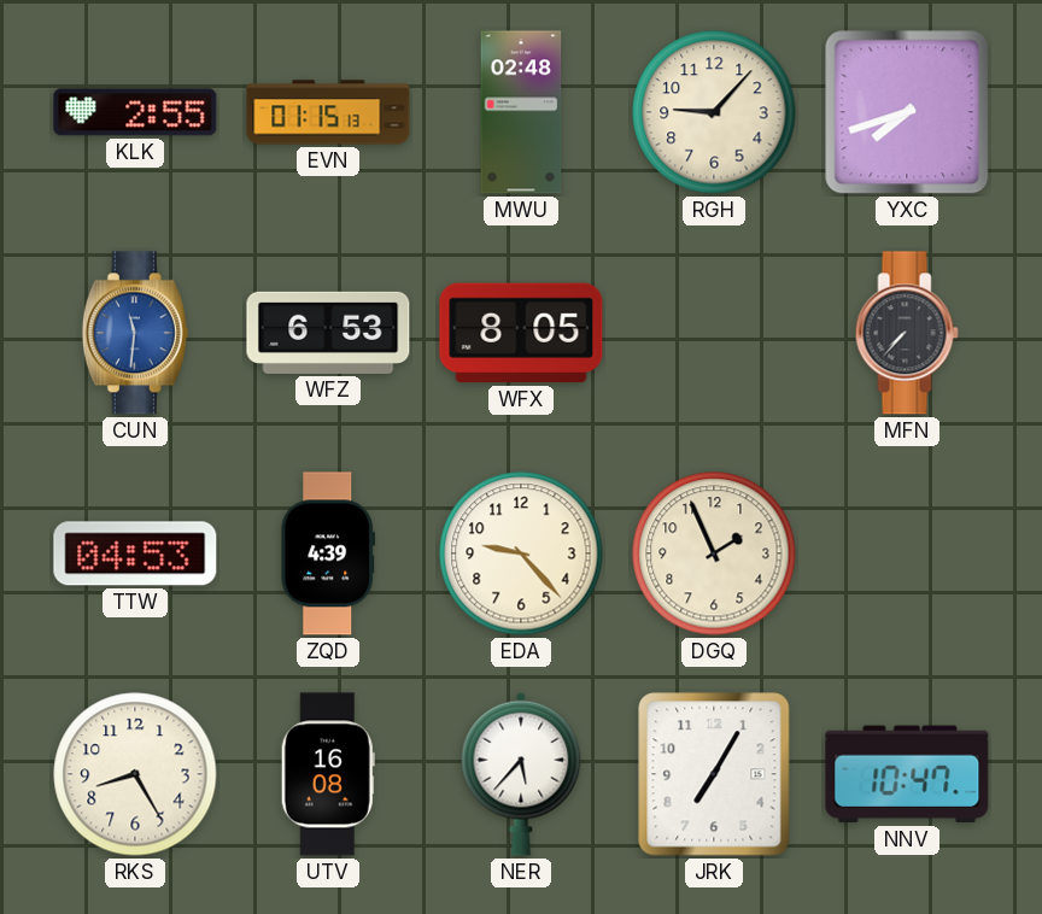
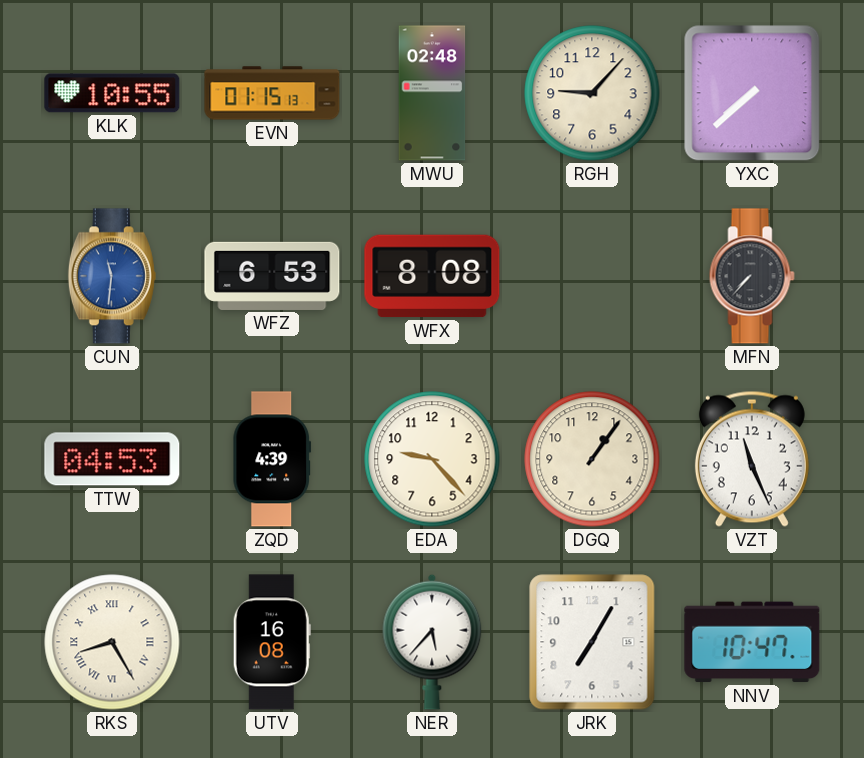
KLK: 2:55 -> 10:55 (112, 93)
YXC: 7:42 -> 7:38 (752, 93)
WFX: 8:05 -> 8:08 (432, 276)
DGQ: 1:56 -> 1:06 (592, 459)
VZT: none -> 11:26 (752, 459)
RKS numerals: Arabic -> Roman (112, 642)
